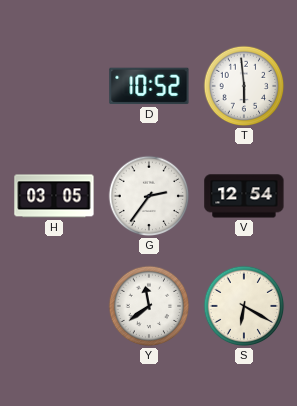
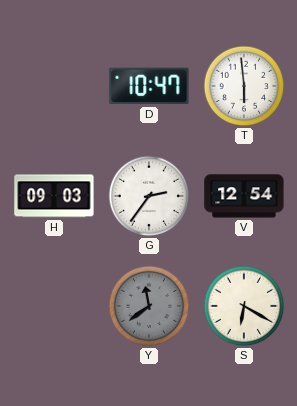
D: 10:52 -> 10:47 (149, 86)
H: 03:05 -> 09:03 (54, 196)
Y dial: white -> grey (149, 306)
